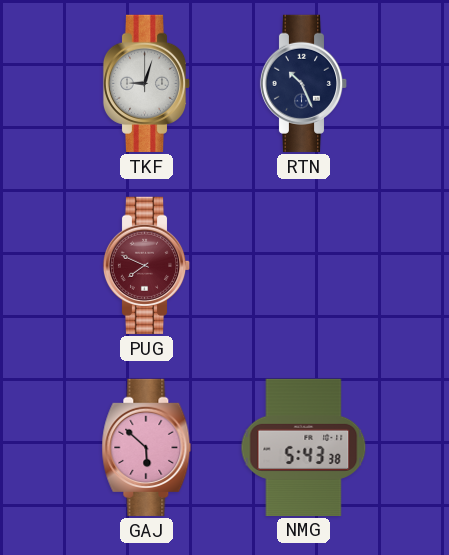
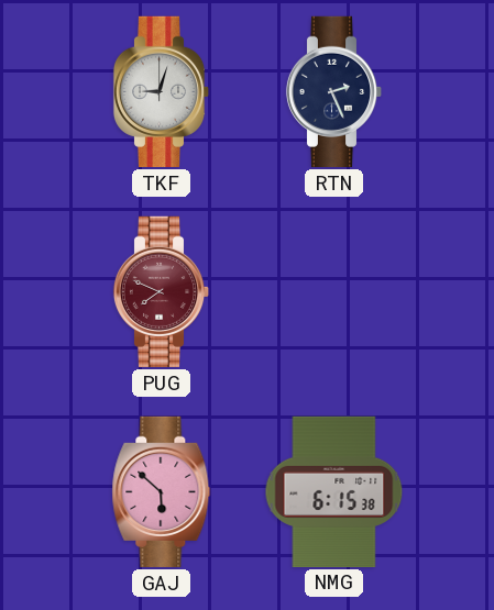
RTN: 10:26 -> 2:26 (334, 91)
NMG: 5:43 -> 6:15 (334, 491)
